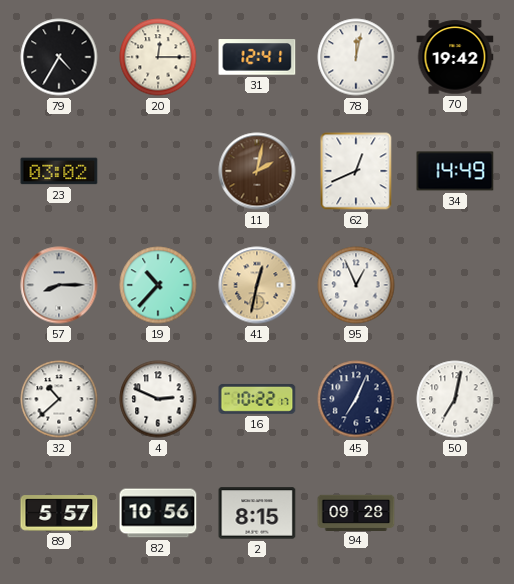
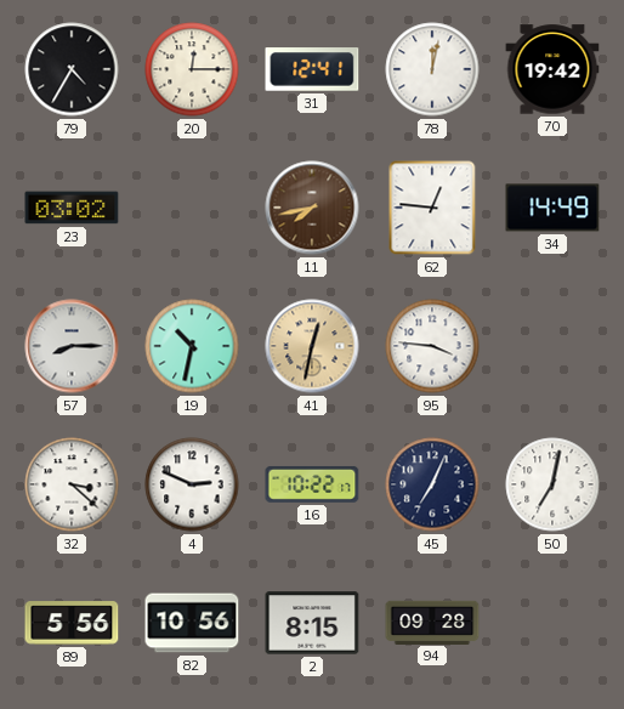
11: 2:02 -> 7:43 (312, 208)
62: 12:41 -> 12:46 (432, 208)
19: 10:37 -> 10:32 (192, 346)
95: 12:56 -> 3:46 (432, 346)
32: 10:38 -> 3:22 (72, 484)
89: 5:57 -> 5:56 (72, 623)
